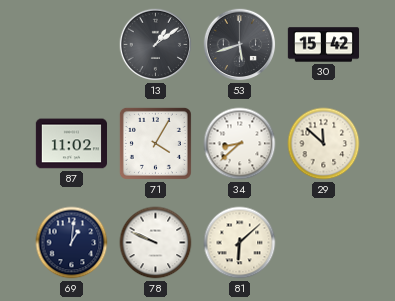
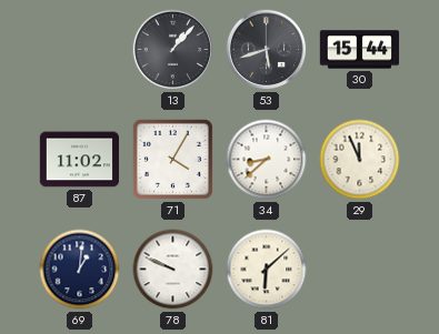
13: 1:09 -> 1:07 (173, 50)
30: 15:42 -> 15:44 (360, 50)
29: 11:52 -> 11:56 (360, 160)
